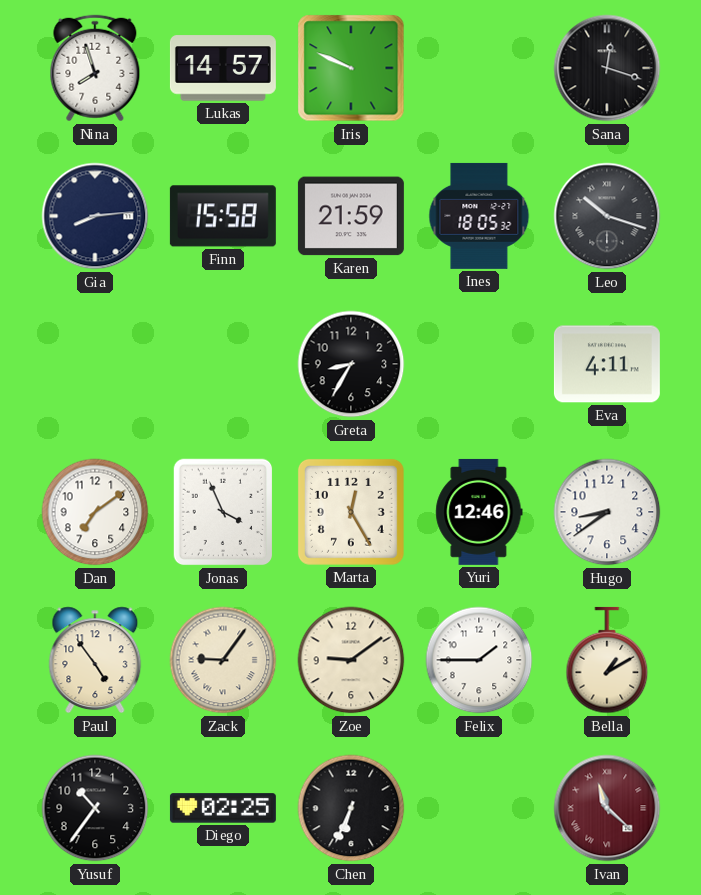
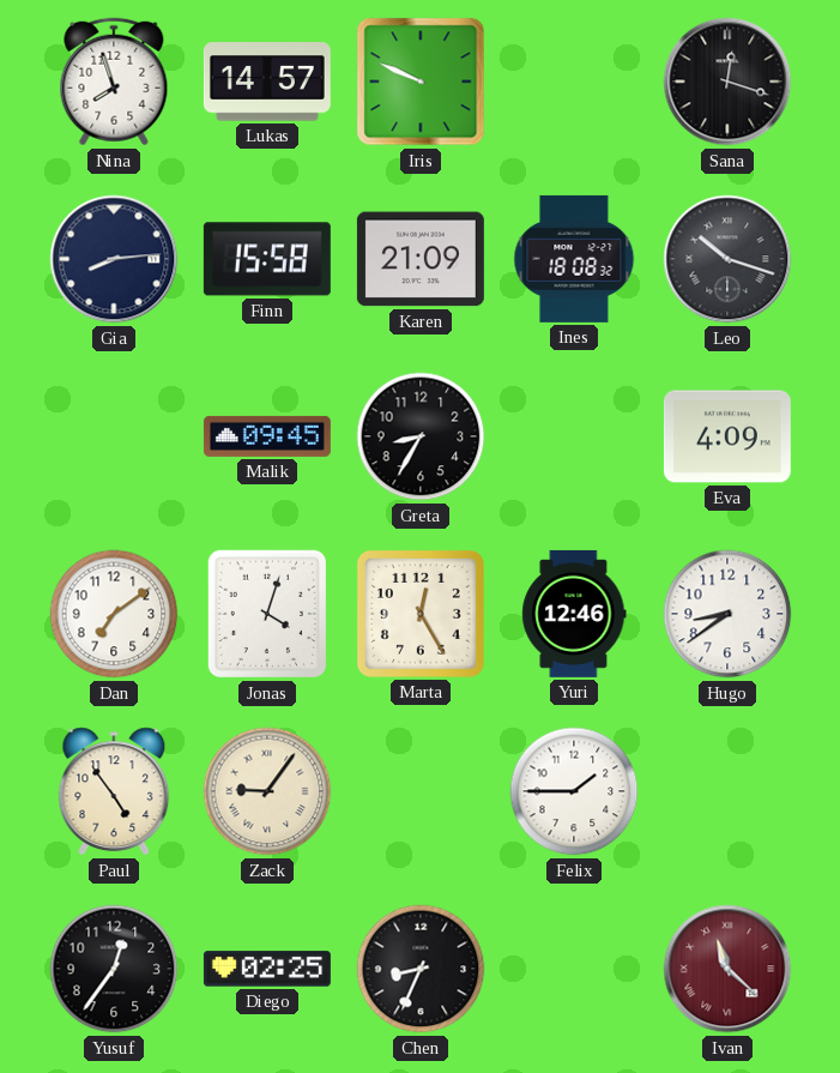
Karen: 21:59 -> 21:09 (421, 259)
Ines: 18:05 -> 18:08 (574, 259)
Malik: none -> 09:45 (267, 436)
Eva: 4:11 -> 4:09 (727, 436)
Jonas: 3:56 -> 4:03 (266, 614)
Zoe: 9:09 -> none (351, 660)
Bella: 1:10 -> none (607, 660)
Yusuf: 10:36 -> 12:36 (114, 969)
Chen: 6:34 -> 8:34 (421, 969)
